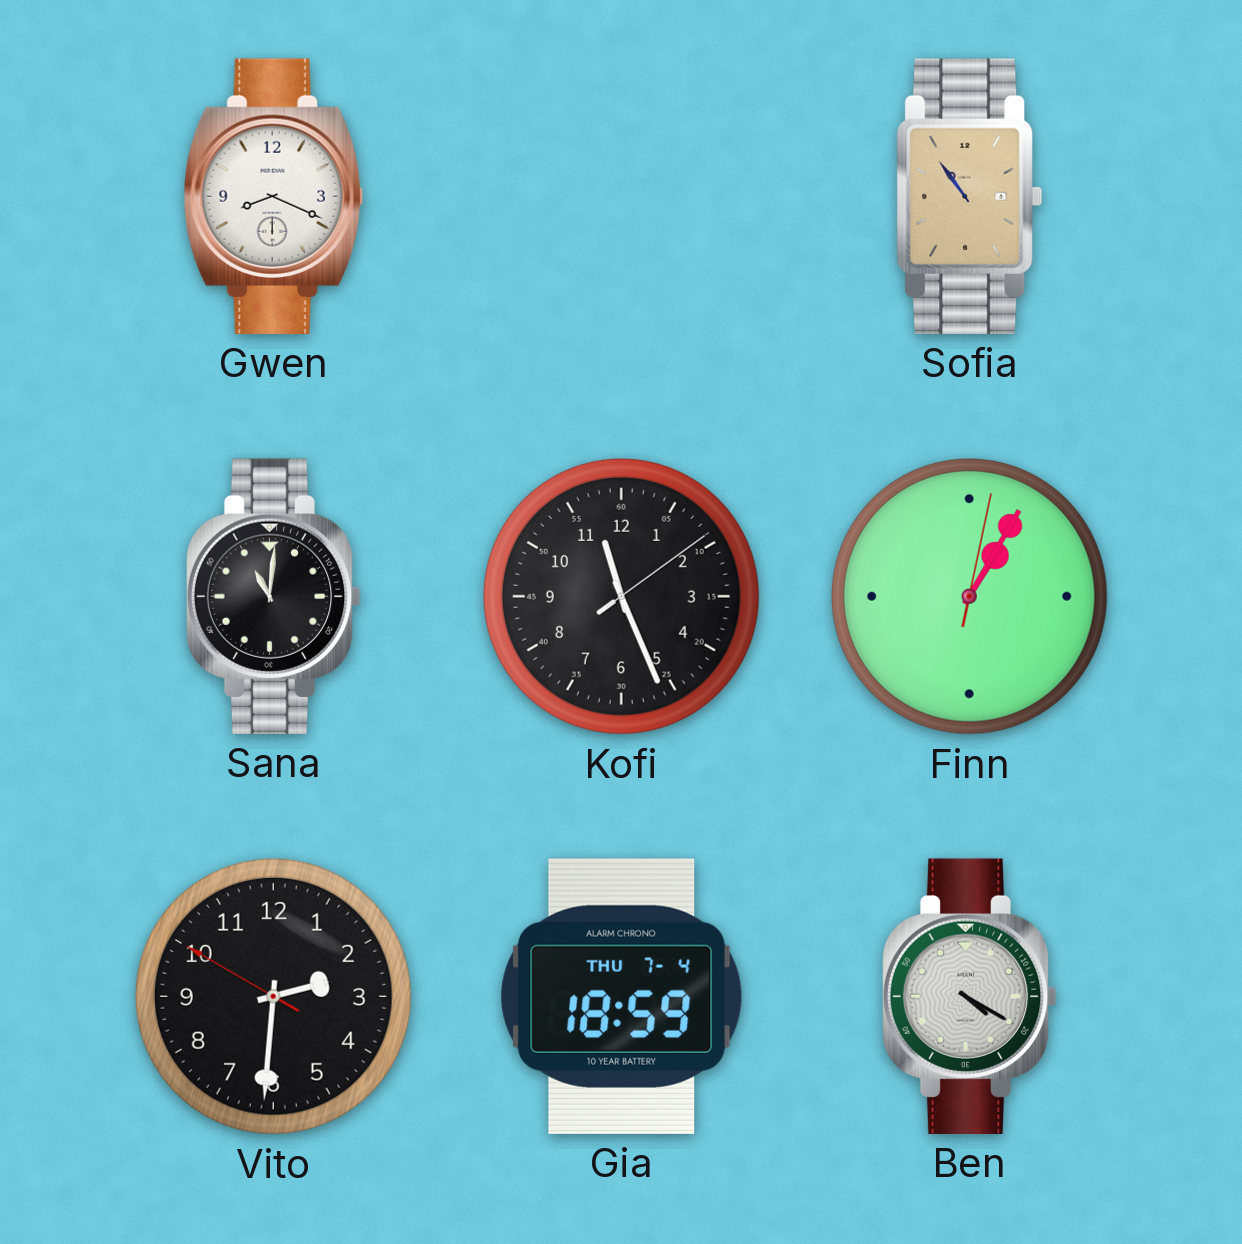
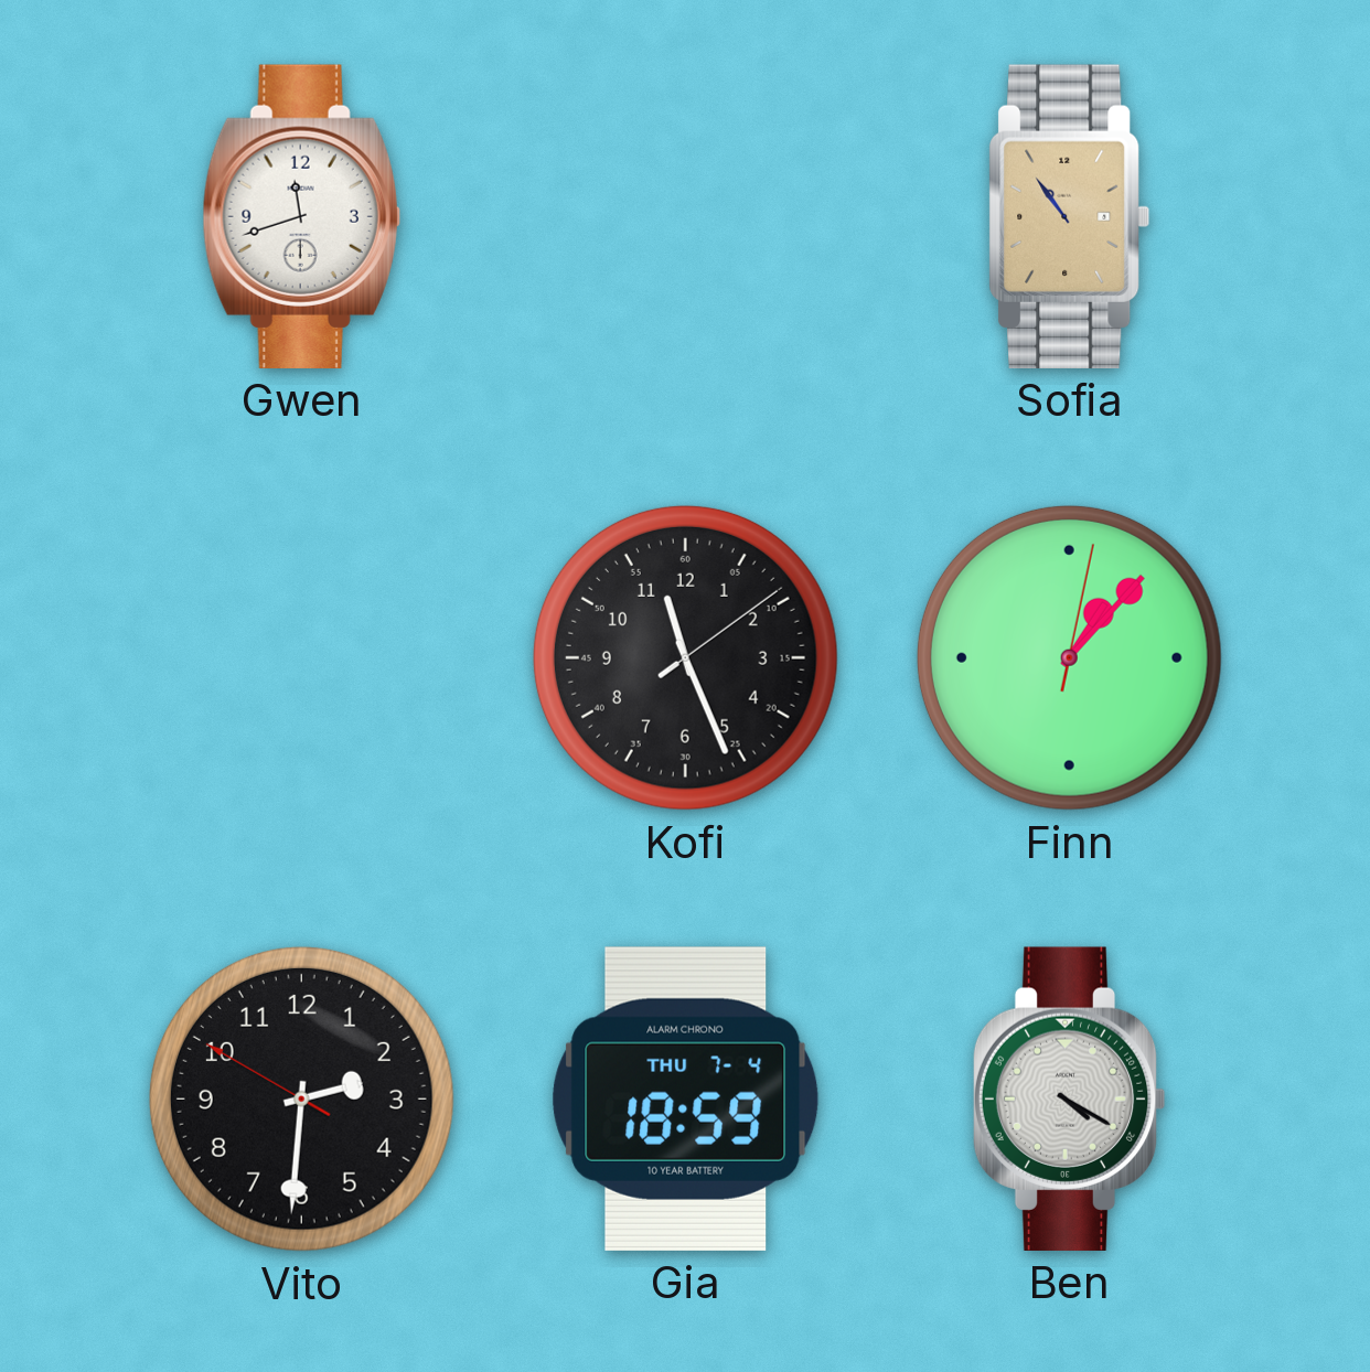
Gwen: 8:19 -> 11:42 (301, 216)
Sana: 11:01 -> none (273, 596)
Finn: 1:05 -> 1:07 (1069, 657)
